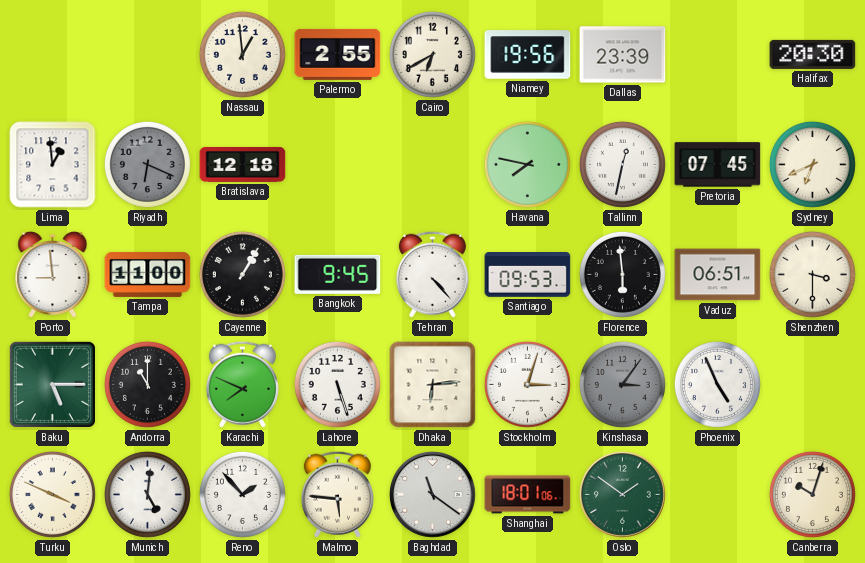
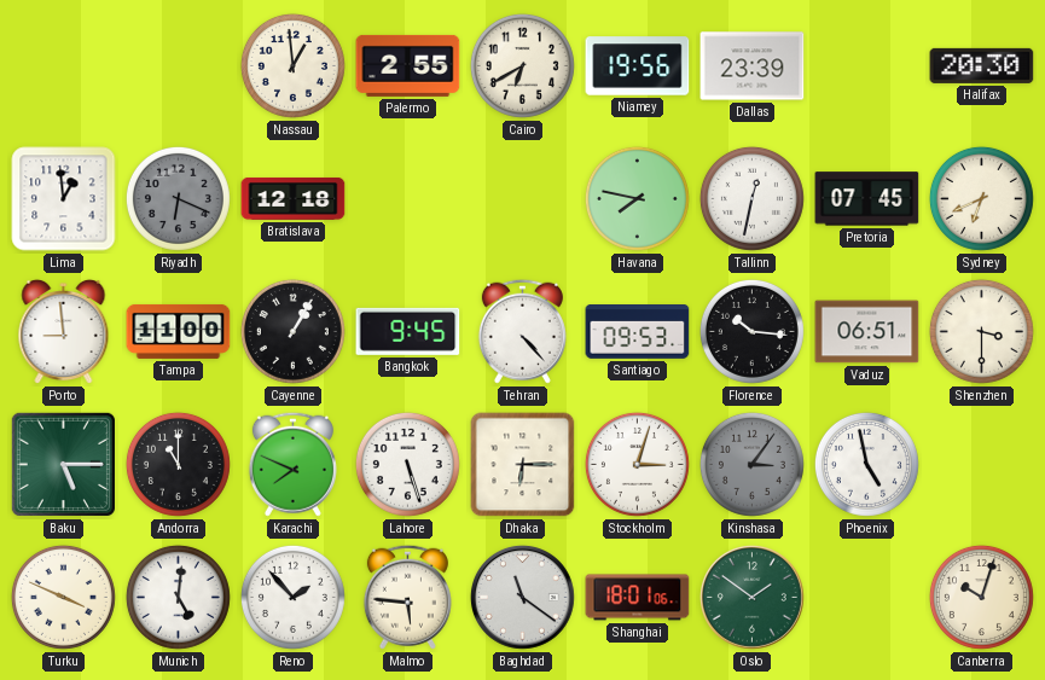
Florence: 5:59 -> 10:16 (751, 331)
Dhaka: 6:14 -> 6:15 (523, 465)
Phoenix: 4:56 -> 4:58 (866, 464)
